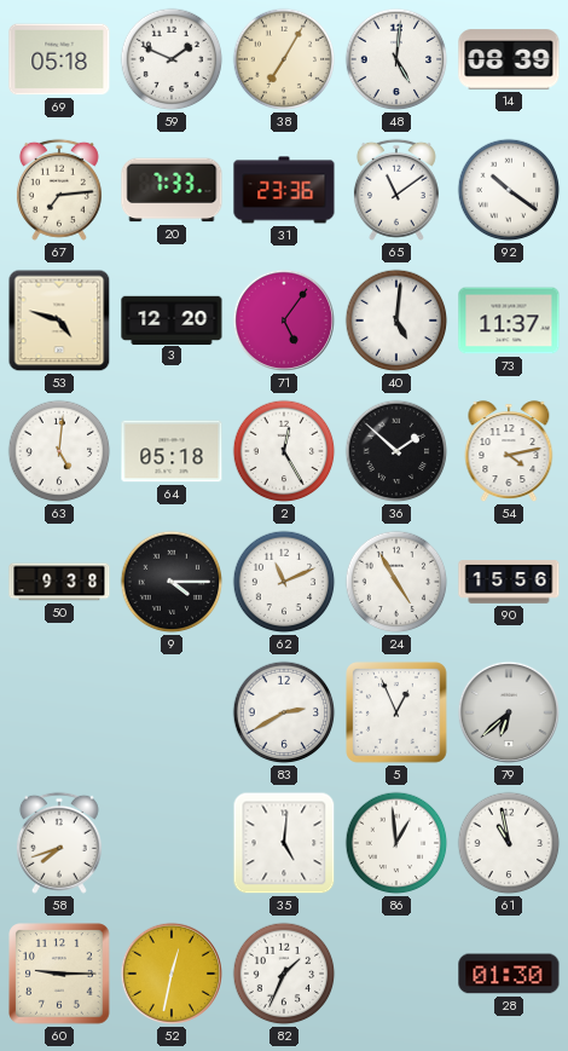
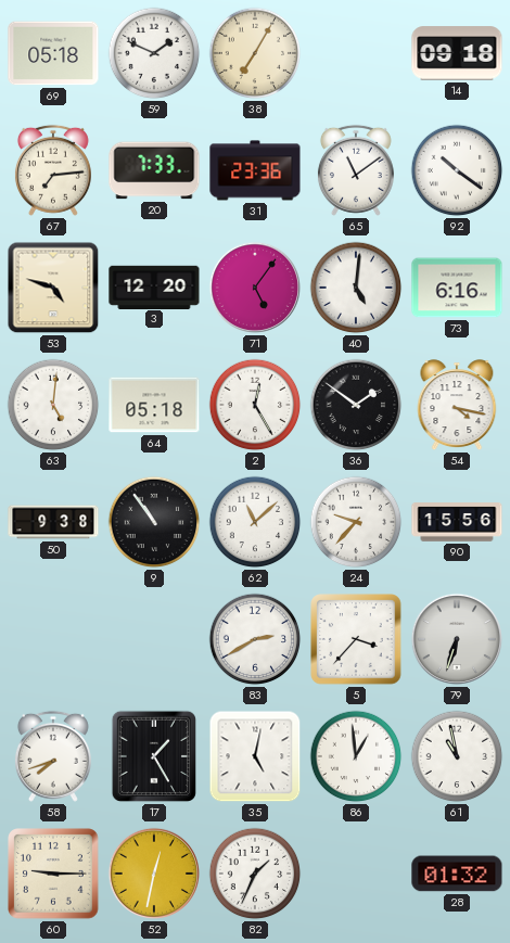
48: 5:01 -> none (396, 59)
14: 08:39 -> 09:18 (457, 53)
73: 11:37 -> 6:16 (457, 288)
36: 1:52 -> 1:51 (356, 405)
54: 4:13 -> 4:17 (457, 406)
9: 4:15 -> 10:54 (154, 522)
62: 11:11 -> 11:08 (255, 522)
24: 4:55 -> 9:37 (356, 522)
5: 12:56 -> 3:37 (356, 639)
79: 6:38 -> 6:33 (457, 639)
17: none -> 1:25 (153, 756)
35: 5:01 -> 5:02 (255, 756)
28: 01:30 -> 01:32 (457, 874)
